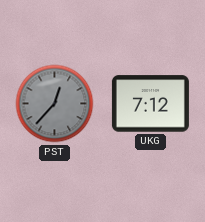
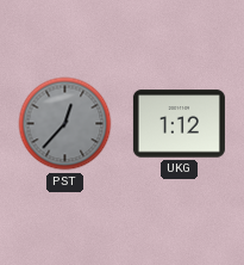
UKG: 7:12 -> 1:12 (179, 124)
